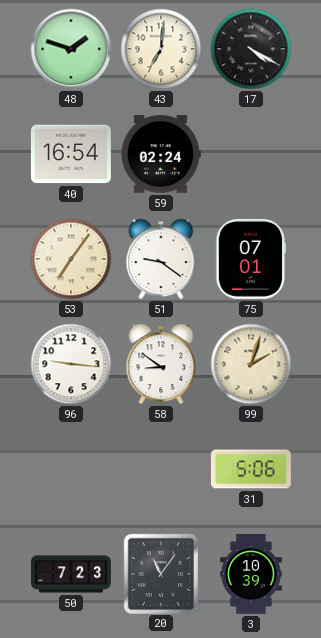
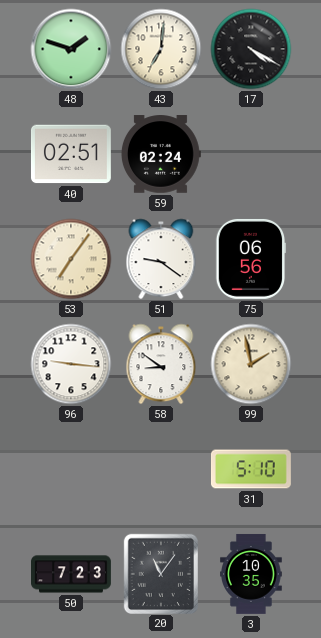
40: 16:54 -> 02:51 (71, 154)
75: 07:01 -> 06:56 (251, 259)
99: 2:03 -> 1:58 (251, 364)
31: 5:06 -> 5:10 (251, 469)
3: 10:39 -> 10:35 (252, 574)
